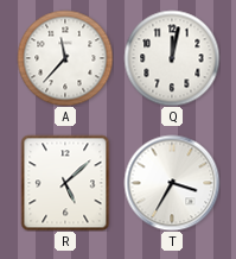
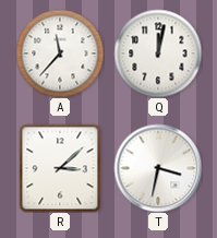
R: 5:08 -> 3:08 (60, 168)
T: 3:35 -> 3:32 (158, 168)
